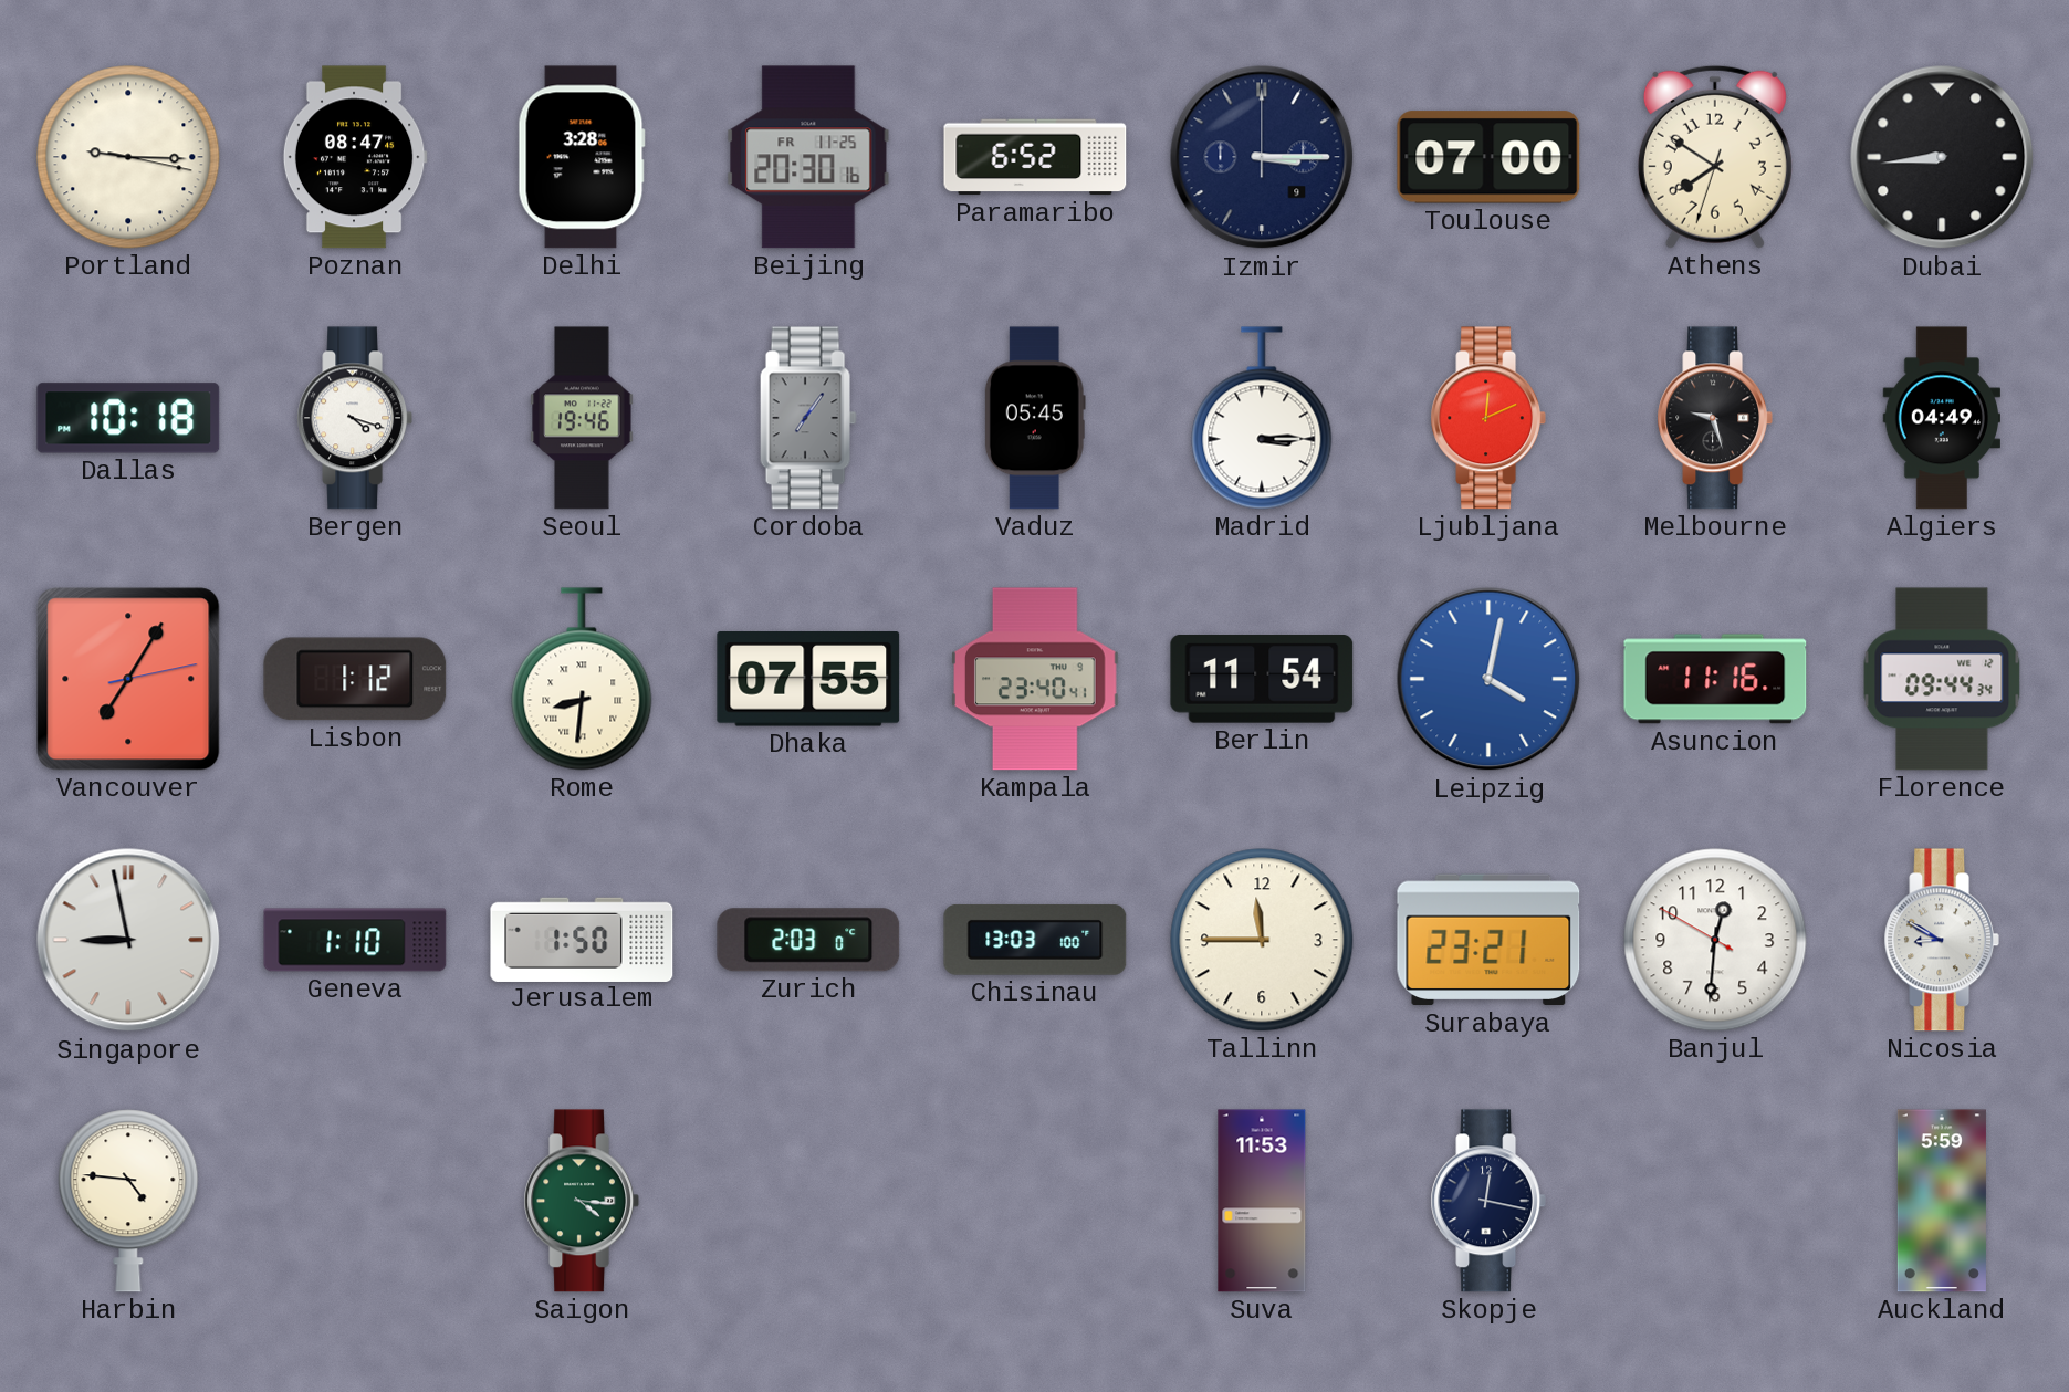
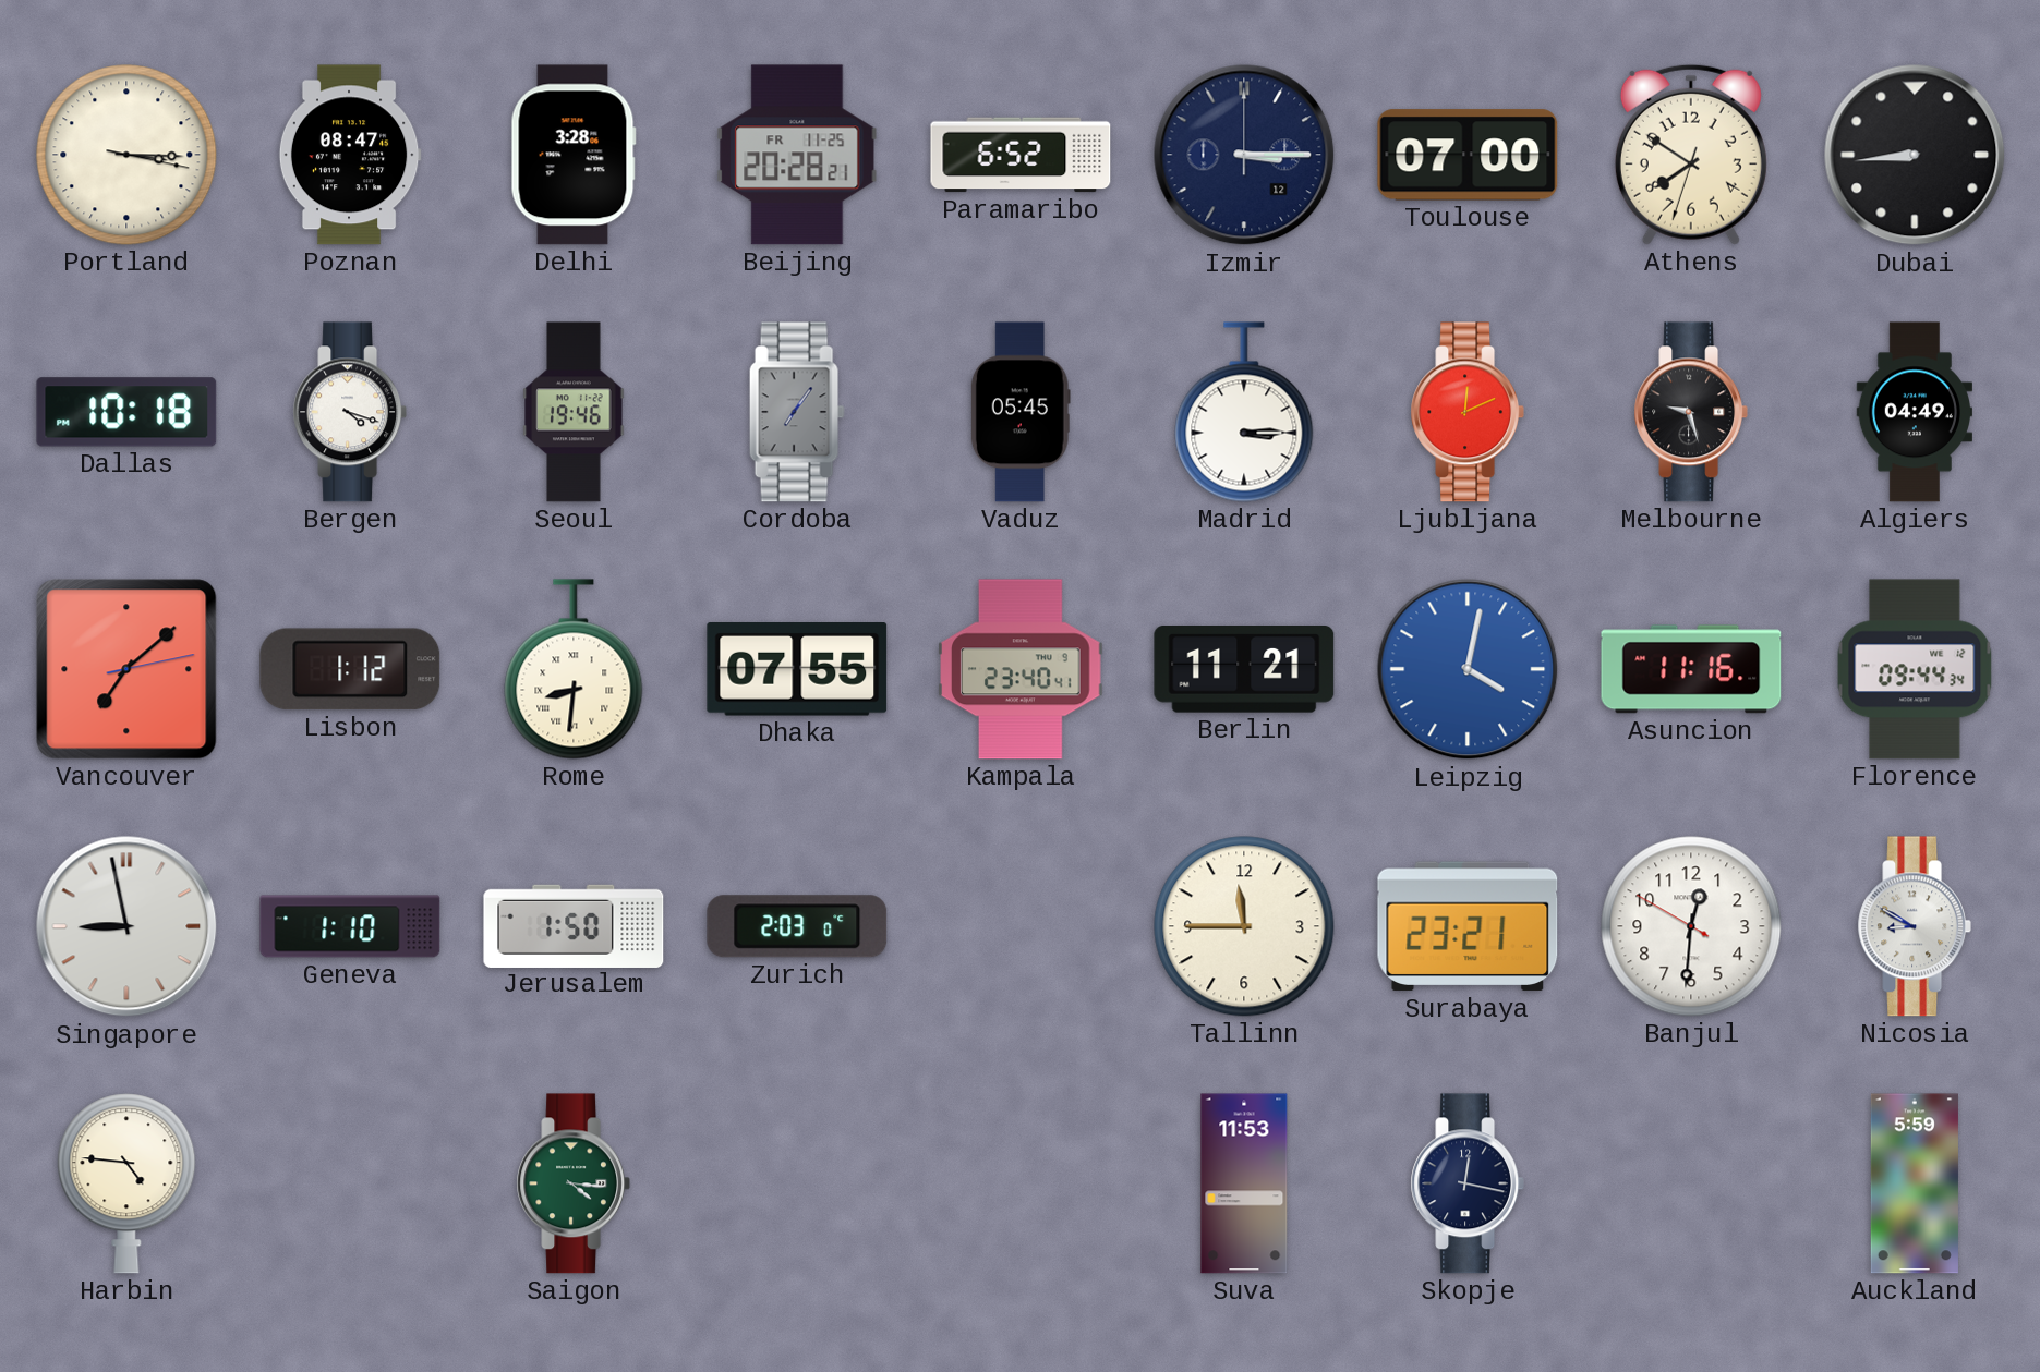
Portland: 9:15 -> 3:15 (126, 155)
Beijing: 20:30 -> 20:28 (797, 155)
Izmir date: 9 -> 12 (1244, 155)
Vancouver: 7:05 -> 7:08 (126, 669)
Berlin: 11:54 -> 11:21 (1244, 670)
Chisinau: 13:03 -> none (1035, 940)
